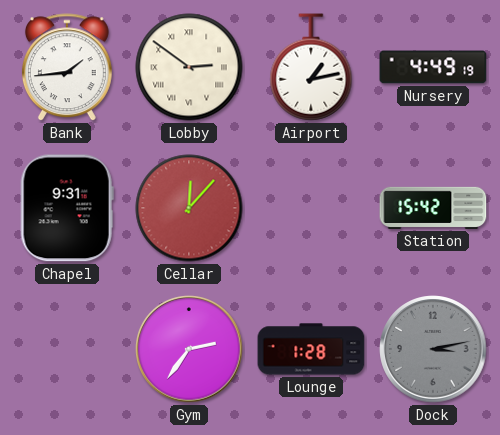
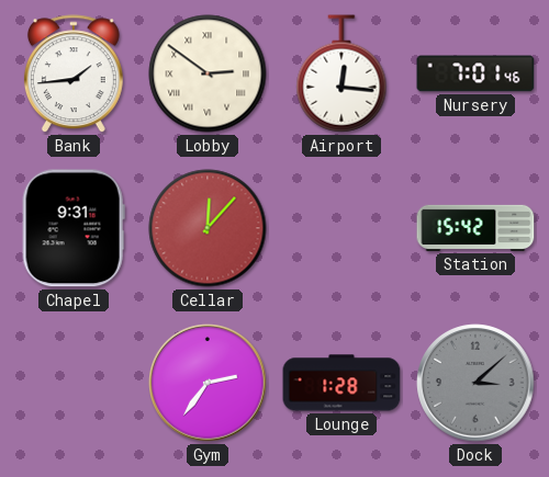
Airport: 1:13 -> 12:16 (341, 73)
Nursery: 4:49 -> 7:01 (475, 73)
Dock: 3:13 -> 3:08 (475, 383)
